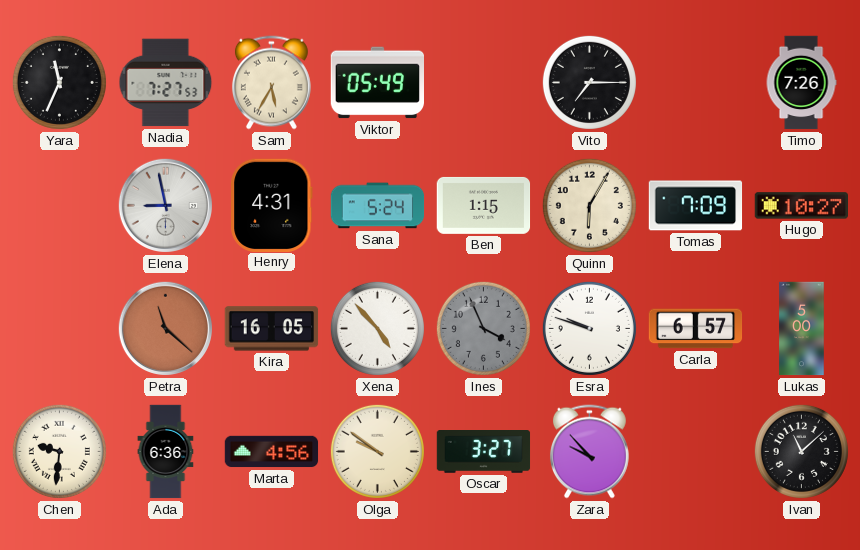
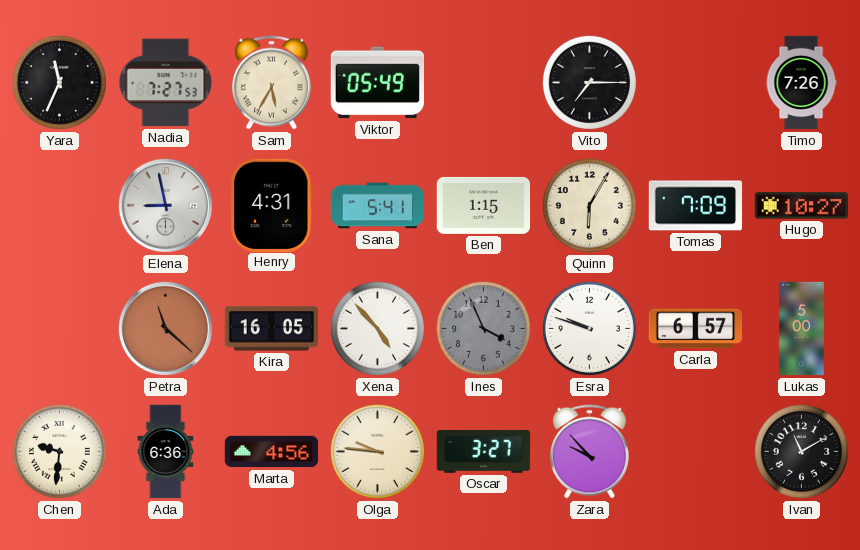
Sana: 5:24 -> 5:41 (378, 206)
Olga: 9:51 -> 9:46 (377, 451)
Ivan: 11:08 -> 11:10 (801, 451)
